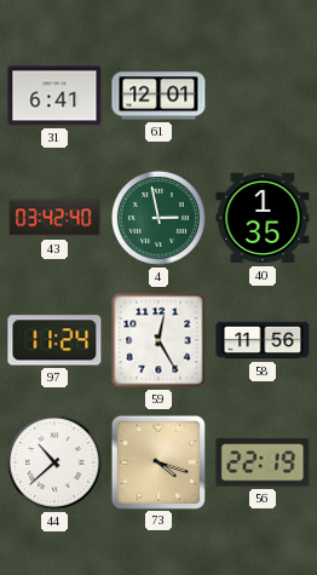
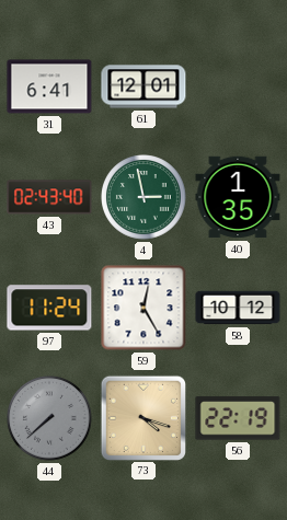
43: 03:42 -> 02:43 (49, 197)
58: 11:56 -> 10:12 (238, 308)
44: 10:38 -> 7:38 (49, 418)
44 dial: white -> grey (49, 418)
